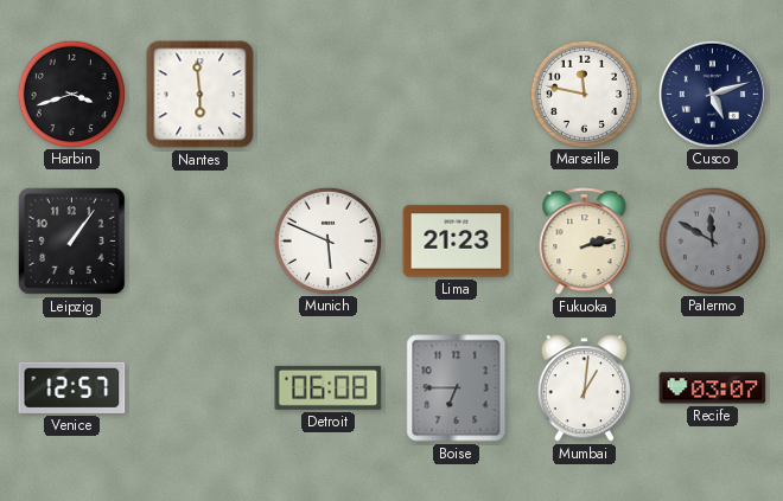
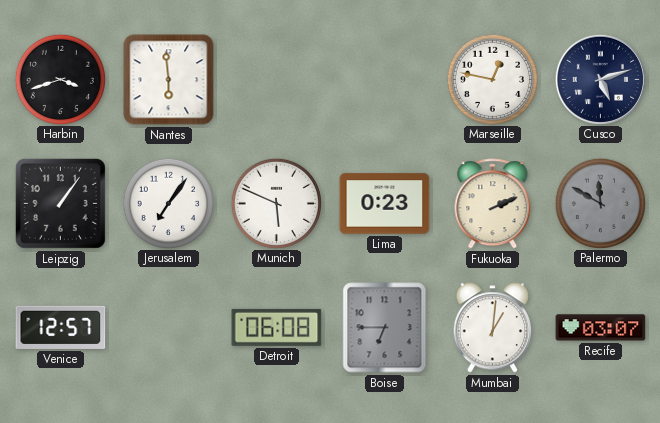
Marseille: 11:47 -> 12:47 (492, 79)
Jerusalem: none -> 7:06 (168, 203)
Lima: 21:23 -> 0:23 (385, 204)
Fukuoka: 2:13 -> 2:11 (493, 204)
